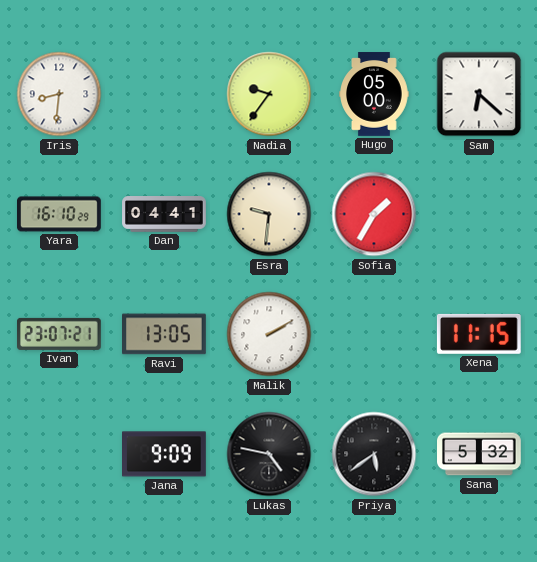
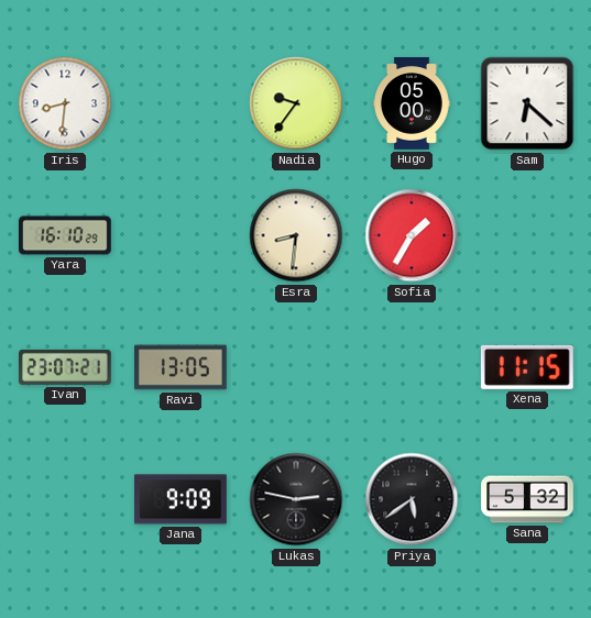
Dan: 04:41 -> none (164, 215)
Esra: 9:31 -> 8:31 (296, 235)
Malik: 2:10 -> none (269, 334)
Lukas: 4:47 -> 2:47 (296, 499)
